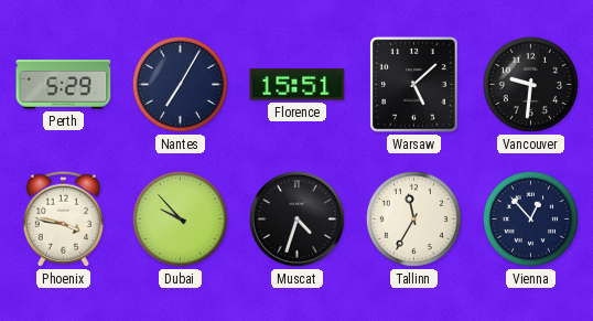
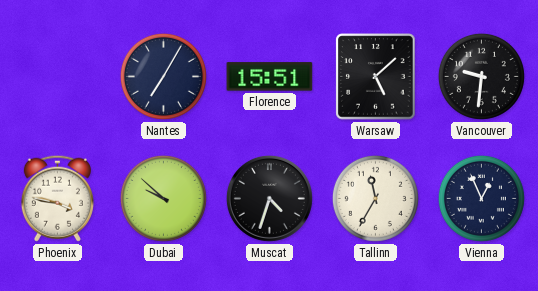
Perth: 5:29 -> none (64, 85)
Dubai: 9:53 -> 9:52 (163, 198)
Vienna: 12:53 -> 12:56 (481, 198)
